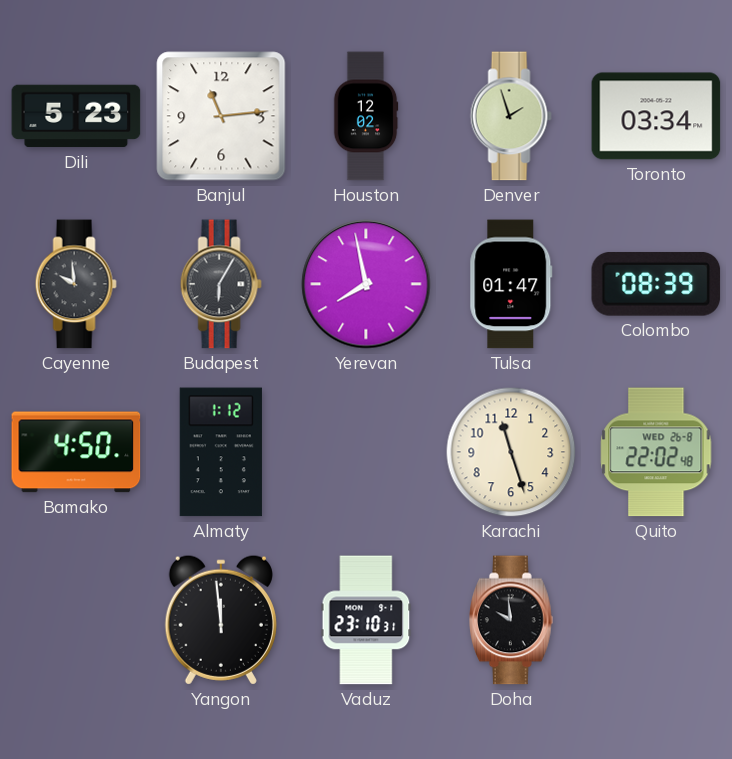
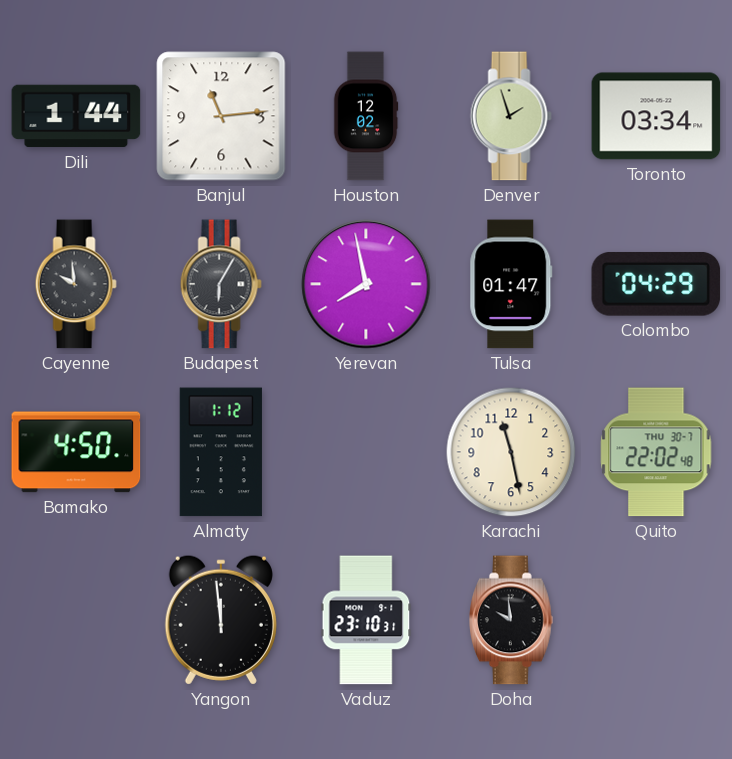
Dili: 5:23 -> 1:44 (76, 116)
Colombo: 08:39 -> 04:29 (656, 284)
Karachi: 11:27 -> 11:28 (511, 452)
Quito date: WED 26-8 -> THU 30-7 (656, 452)
